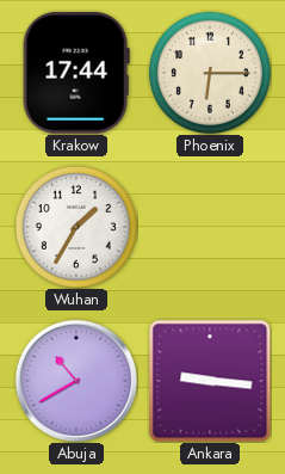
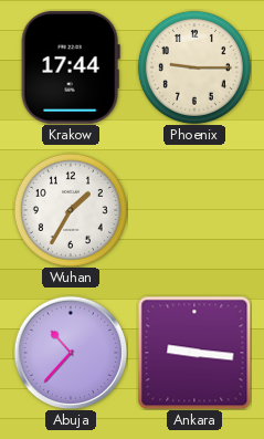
Phoenix: 6:15 -> 9:15 (194, 67)
Abuja: 10:40 -> 10:37 (71, 353)
